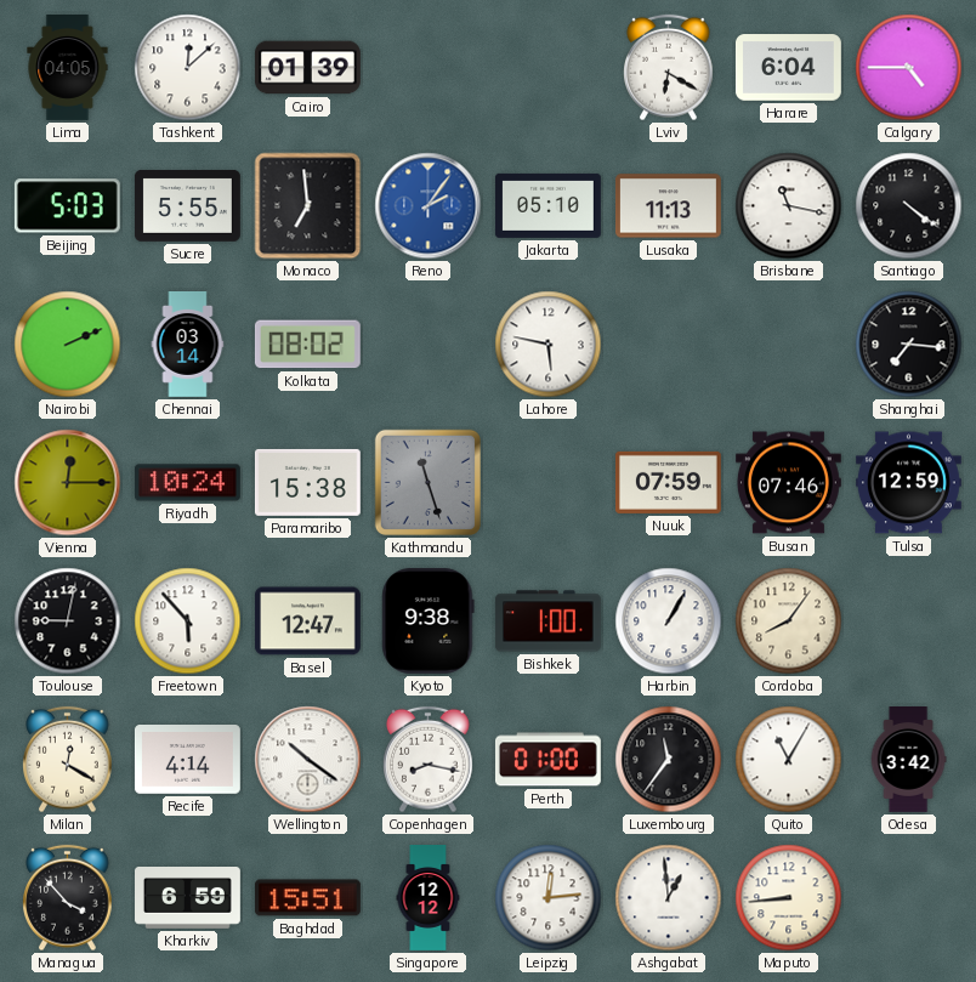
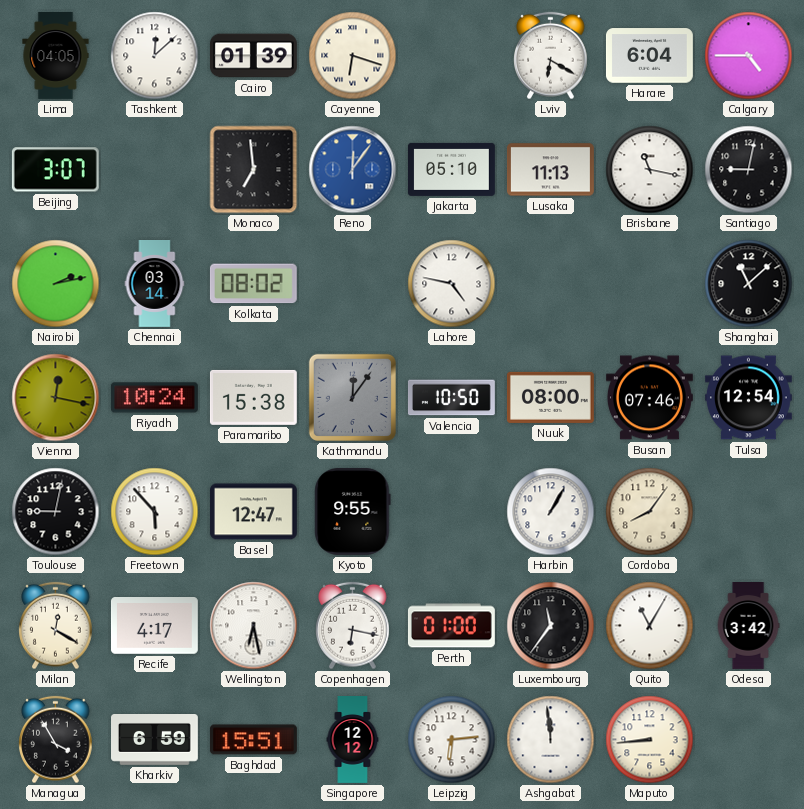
Cayenne: none -> 6:18 (353, 56)
Beijing: 5:03 -> 3:07 (55, 170)
Sucre: 5:55 -> none (187, 206)
Reno: 2:06 -> 12:06 (353, 170)
Santiago: 4:21 -> 9:02 (749, 170)
Nairobi: 2:11 -> 2:13 (56, 284)
Lahore: 5:47 -> 4:47 (452, 284)
Shanghai: 7:16 -> 11:08 (749, 284)
Vienna: 12:15 -> 12:17 (56, 398)
Kathmandu: 11:27 -> 12:06 (352, 397)
Valencia: none -> 10:50 (451, 398)
Nuuk: 07:59 -> 08:00 (550, 397)
Tulsa: 12:59 -> 12:54 (748, 398)
Kyoto: 9:38 -> 9:55 (353, 511)
Bishkek: 1:00 -> none (547, 621)
Recife: 4:14 -> 4:17 (154, 626)
Wellington: 10:21 -> 6:28 (254, 626)
Copenhagen: 8:17 -> 6:17 (353, 626)
Managua: 3:53 -> 3:55 (56, 740)
Leipzig: 12:14 -> 6:14 (452, 740)
Ashgabat: 12:59 -> 11:59 (551, 740)
